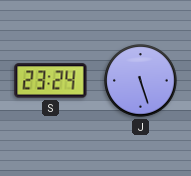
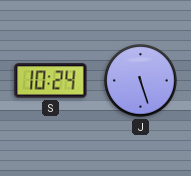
S: 23:24 -> 10:24 (51, 81)
